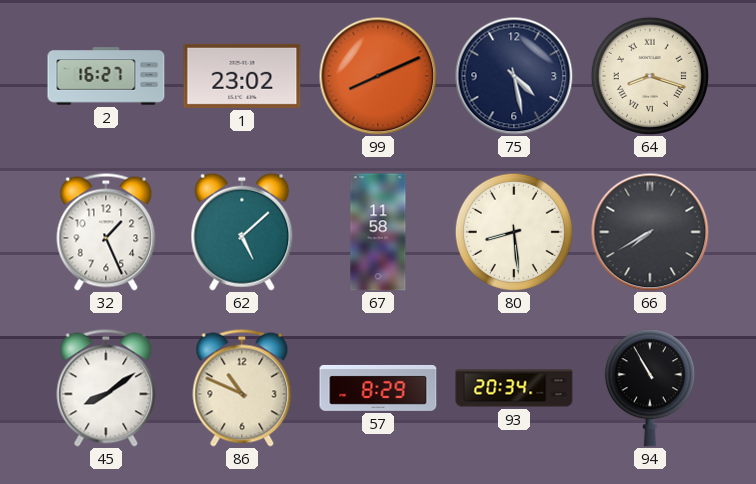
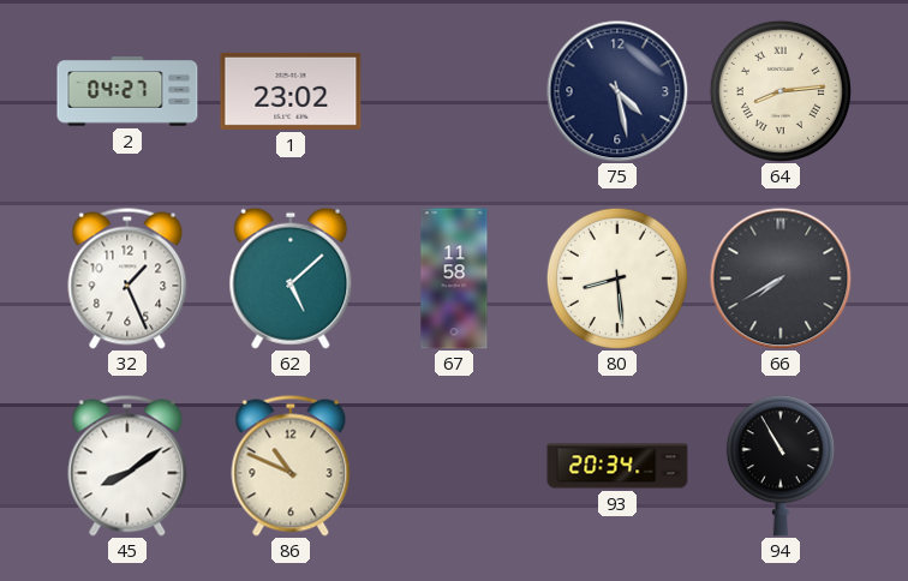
2: 16:27 -> 04:27 (127, 91)
99: 8:11 -> none (378, 76)
64: 8:18 -> 8:14 (781, 91)
57: 8:29 -> none (378, 388)
